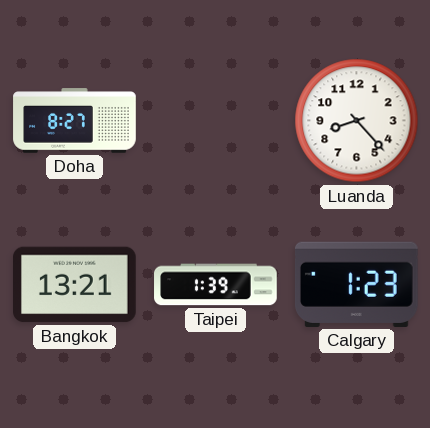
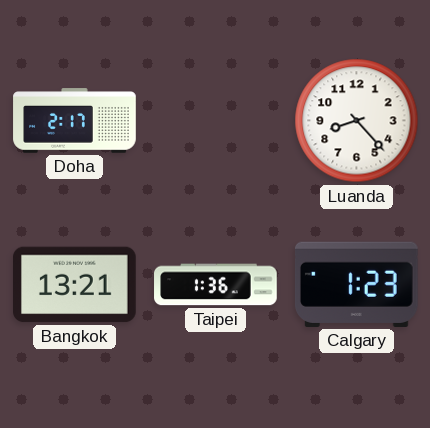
Doha: 8:27 -> 2:17 (75, 121)
Taipei: 1:39 -> 1:36 (216, 285)
